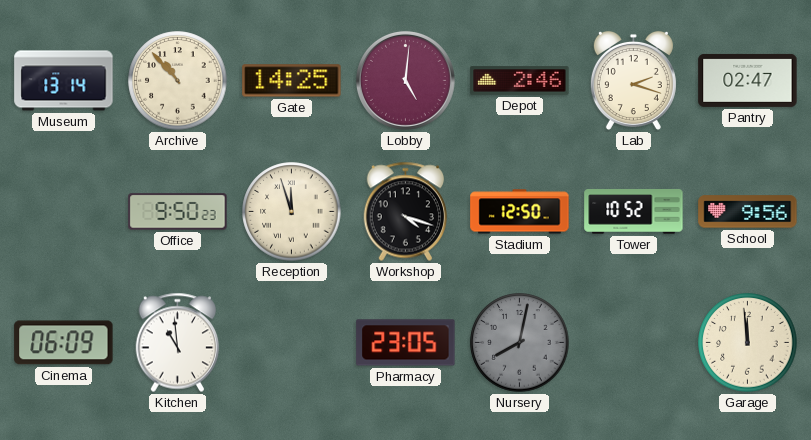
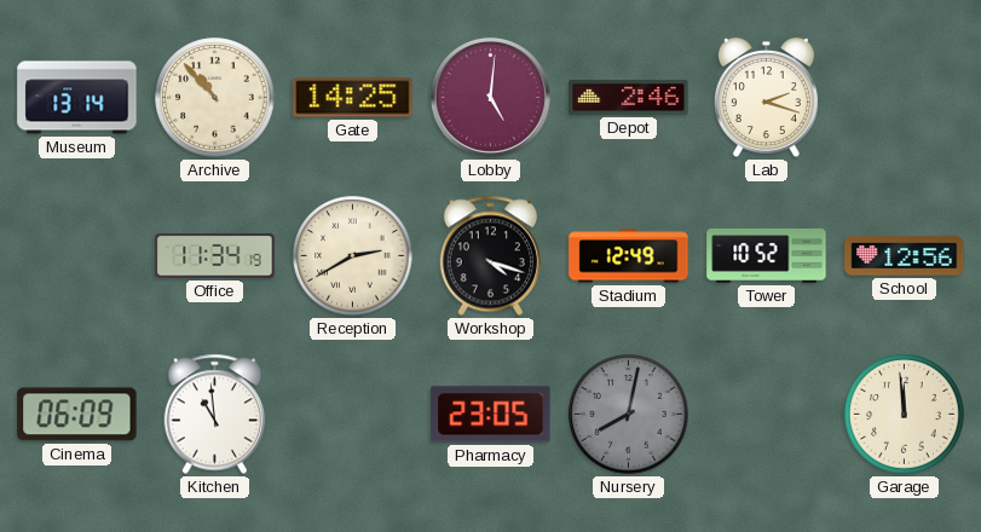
Pantry: 02:47 -> none (748, 80)
Office: 9:50 -> 11:34 (215, 256)
Reception: 11:57 -> 2:40 (353, 256)
Stadium: 12:50 -> 12:49 (629, 256)
School: 9:56 -> 12:56 (905, 256)
